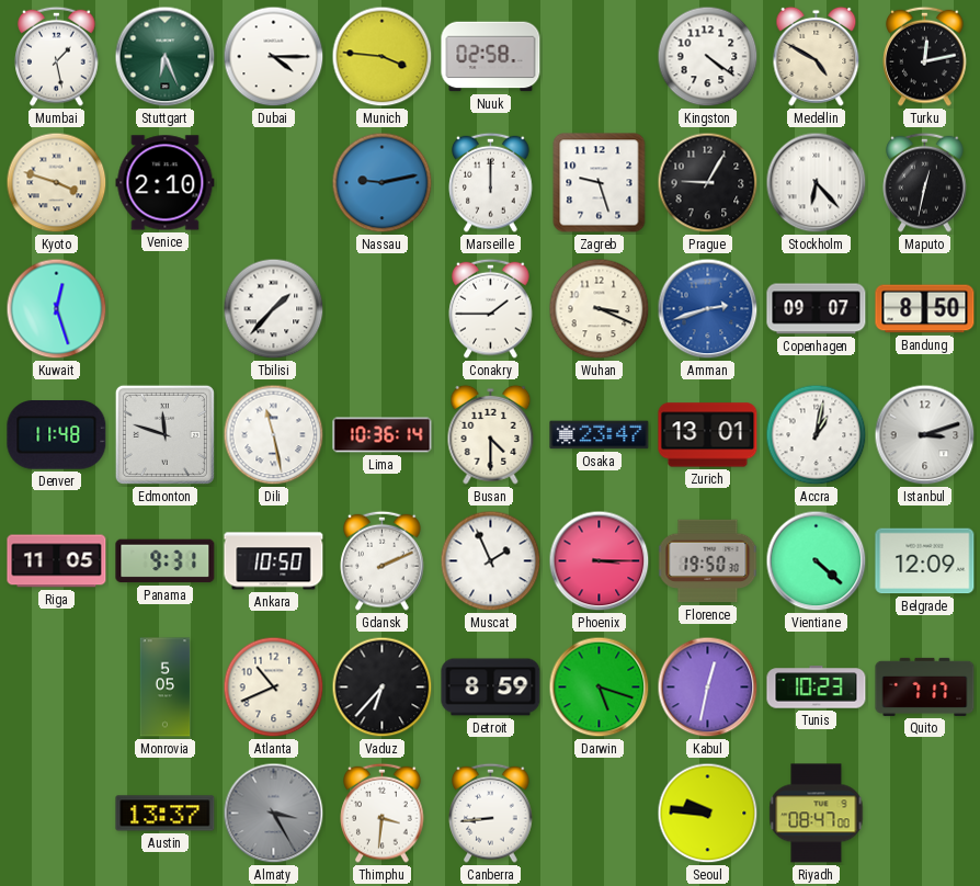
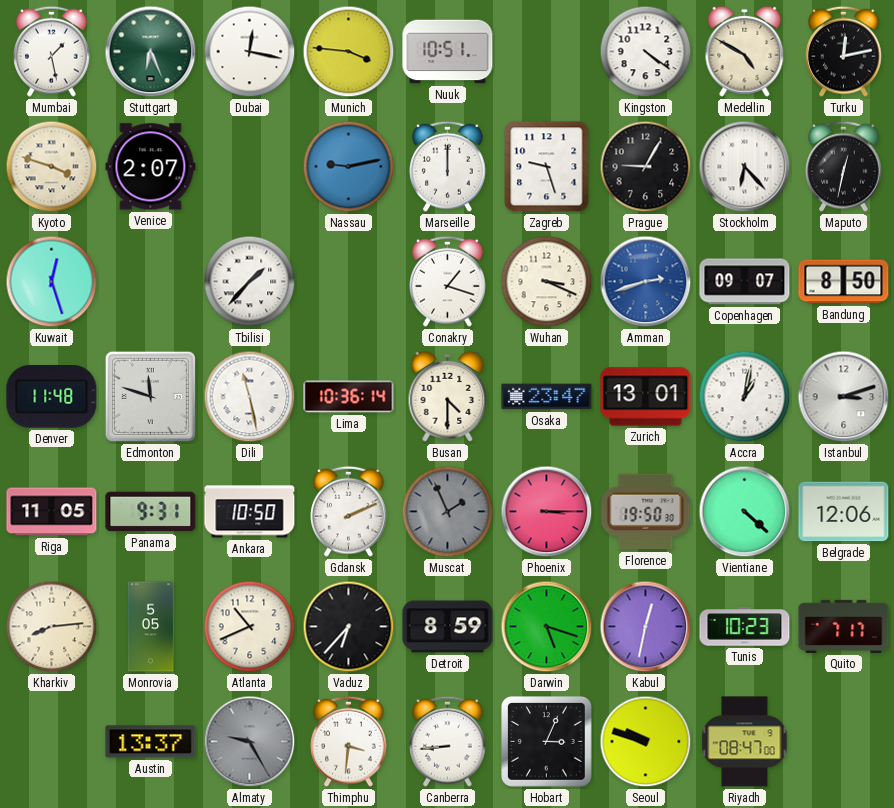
Dubai: 4:15 -> 12:17 (250, 52)
Nuuk: 02:58 -> 10:51 (448, 52)
Venice: 2:10 -> 2:07 (151, 167)
Conakry: 1:45 -> 1:18 (448, 281)
Muscat dial: white -> grey (448, 512)
Belgrade: 12:09 -> 12:06 (844, 512)
Kharkiv: none -> 8:14 (52, 627)
Almaty: 3:25 -> 9:25 (250, 742)
Hobart: none -> 3:04 (547, 742)
Seoul: 9:46 -> 9:48 (646, 742)
